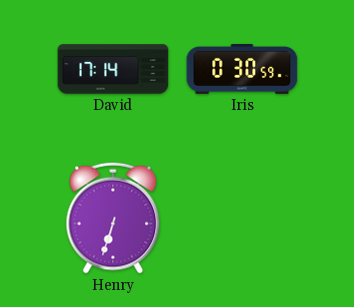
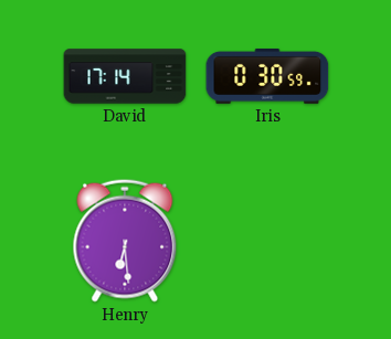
Henry: 6:33 -> 6:29 (125, 241)
